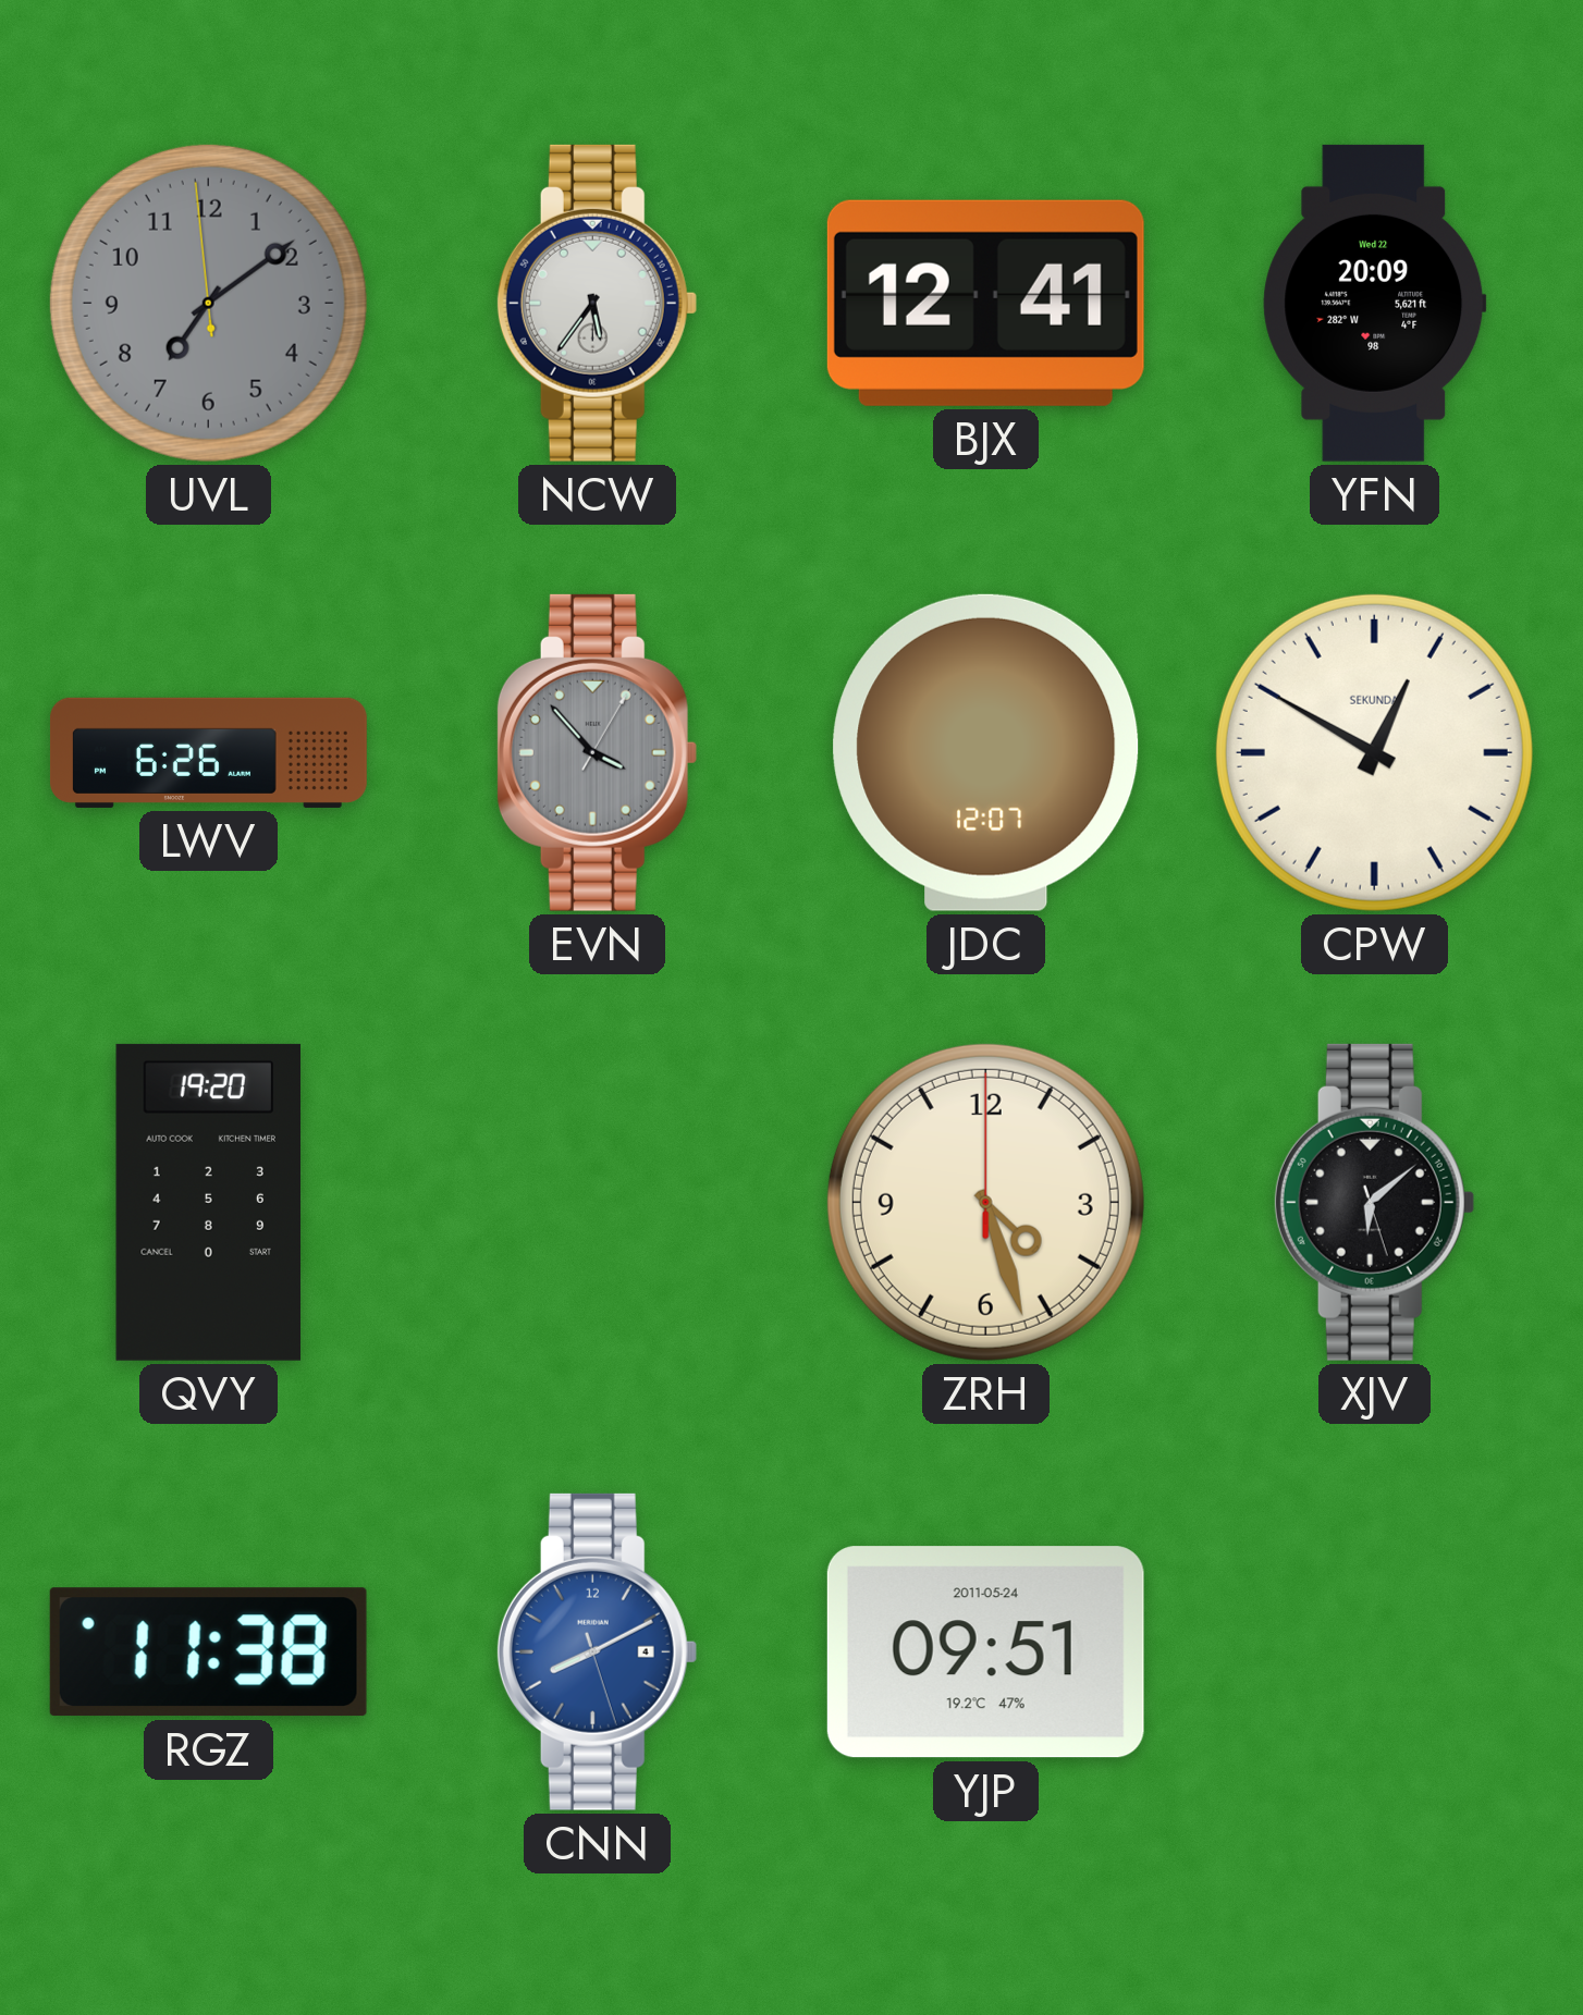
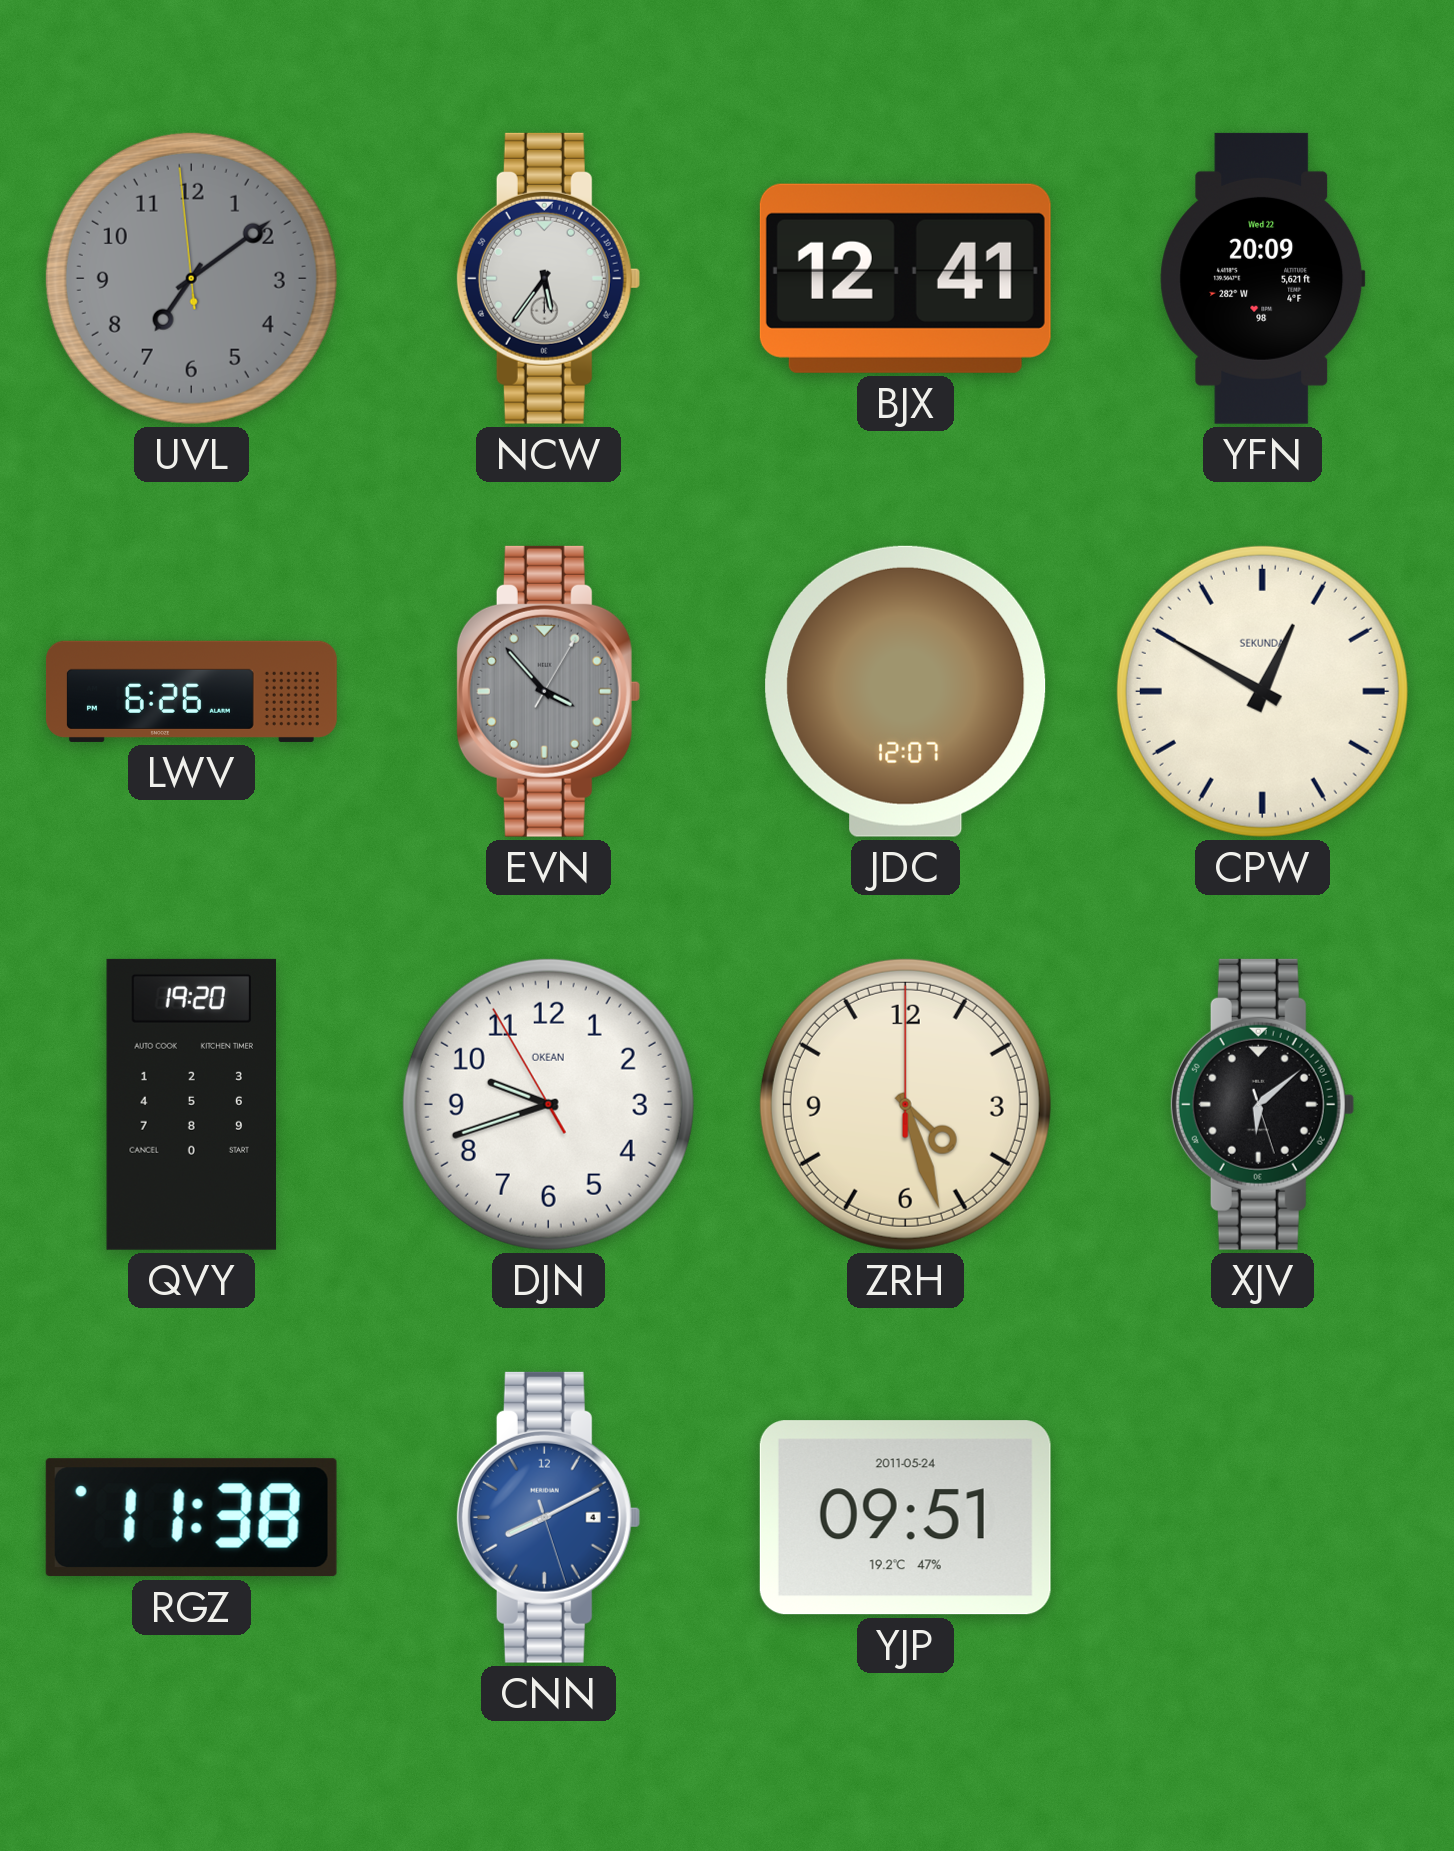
DJN: none -> 9:41 (548, 1104)
